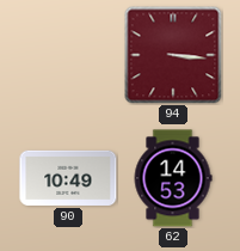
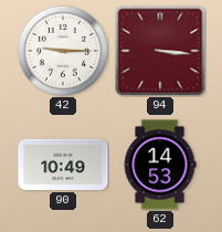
42: none -> 9:15 (63, 51)
